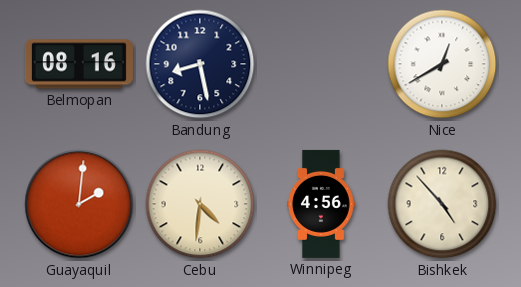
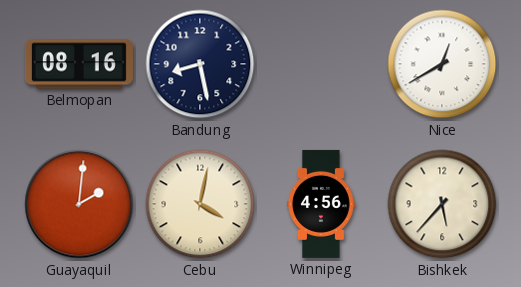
Cebu: 4:31 -> 4:02 (200, 204)
Bishkek: 4:53 -> 5:37 (442, 204)
